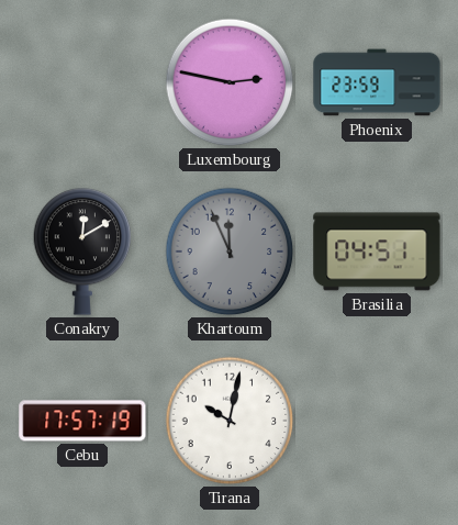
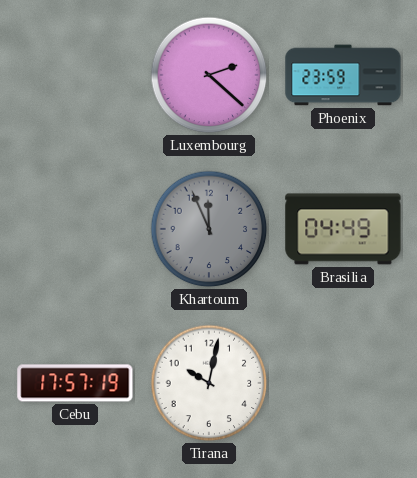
Luxembourg: 2:47 -> 2:22 (209, 75)
Conakry: 12:10 -> none (82, 252)
Brasilia: 04:51 -> 04:49 (343, 229)
